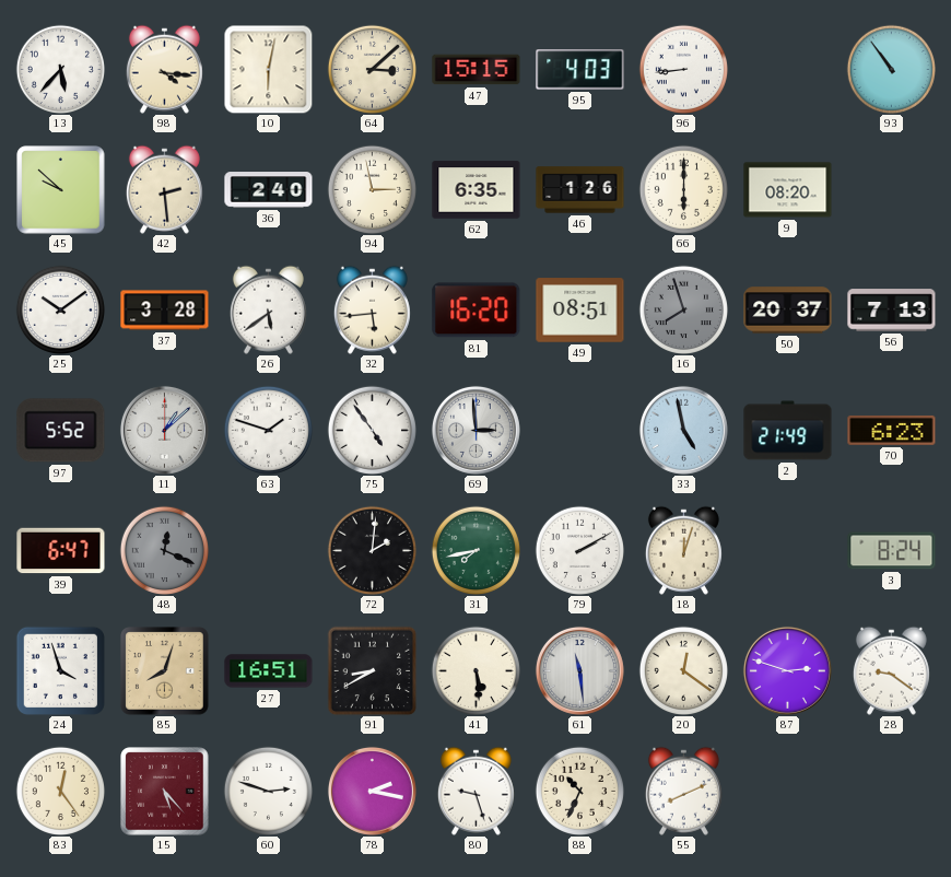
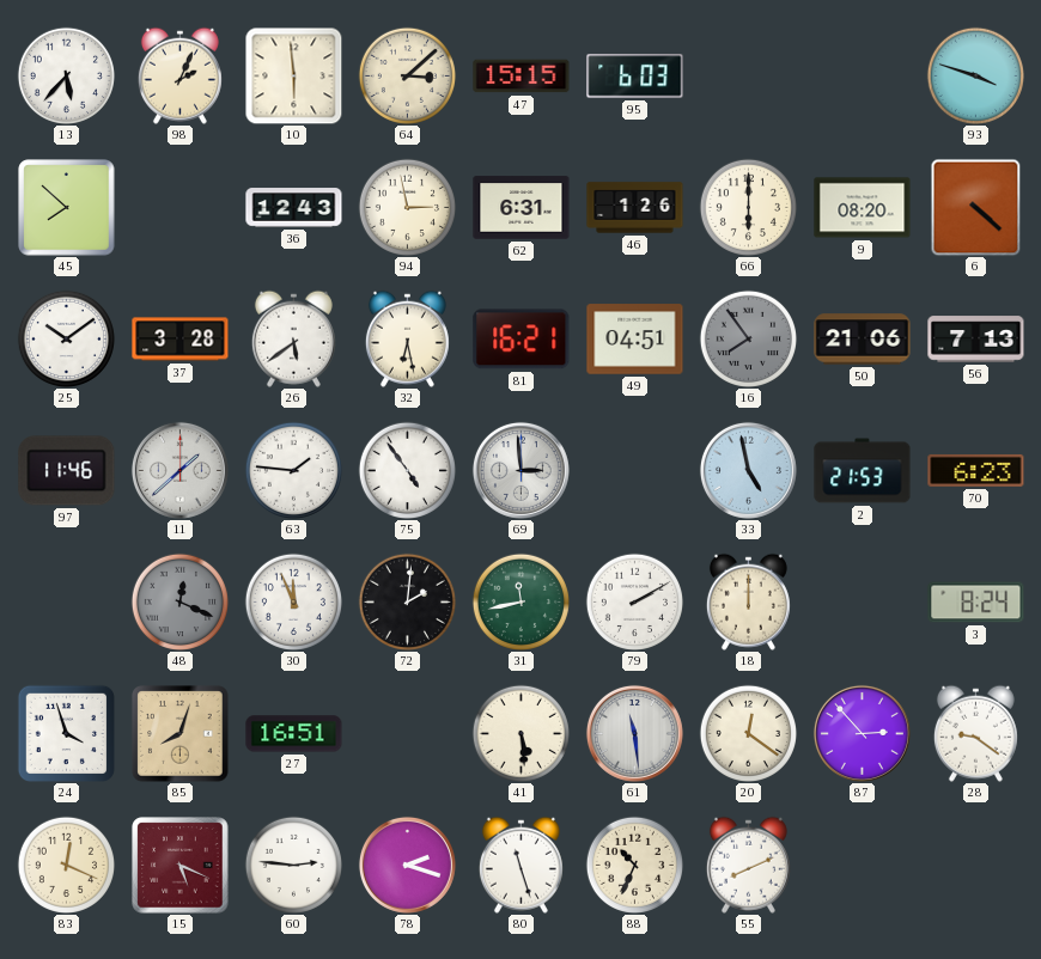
98: 4:16 -> 2:04 (179, 75)
10: 6:02 -> 5:59 (293, 75)
95: 4:03 -> 6:03 (635, 77)
96: 8:44 -> none (683, 69)
93: 10:54 -> 3:48 (975, 75)
45: 9:52 -> 7:52 (67, 208)
42: 2:29 -> none (164, 189)
36: 2:40 -> 12:43 (294, 208)
62: 6:35 -> 6:31 (522, 208)
6: none -> 4:22 (976, 207)
32: 5:44 -> 6:28 (407, 338)
81: 16:20 -> 16:21 (522, 340)
49: 08:51 -> 04:51 (635, 340)
16: 7:57 -> 7:54 (748, 338)
50: 20:37 -> 21:06 (863, 340)
97: 5:52 -> 11:46 (67, 471)
11: 1:08 -> 1:38 (179, 470)
63: 1:48 -> 1:46 (293, 470)
2: 21:49 -> 21:53 (863, 471)
39: 6:47 -> none (61, 551)
30: none -> 11:56 (293, 601)
31: 7:43 -> 11:43 (520, 601)
18: 12:03 -> 12:00 (748, 601)
91: 8:40 -> none (372, 670)
87: 2:48 -> 2:53 (862, 733)
83: 12:24 -> 12:19 (66, 865)
15: 5:23 -> 5:19 (181, 866)
60: 2:48 -> 2:46 (293, 865)
78: 2:17 -> 2:18 (407, 865)
80: 9:27 -> 11:27 (520, 865)
